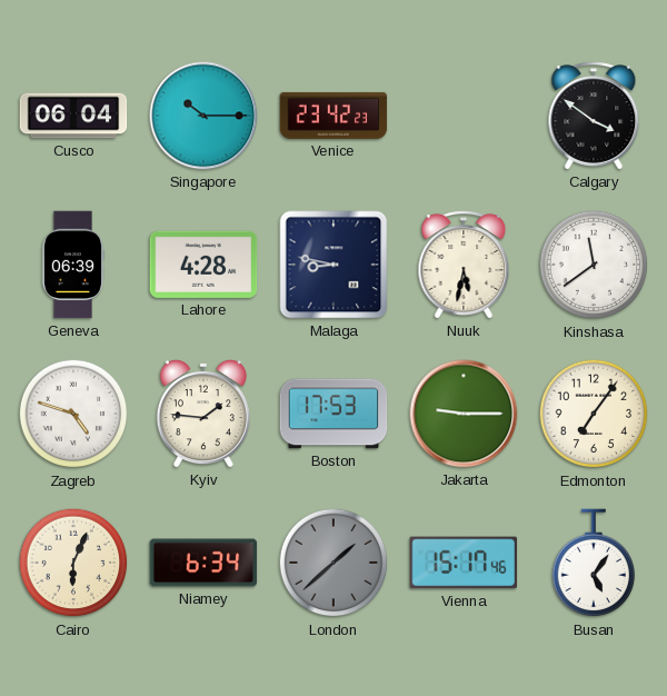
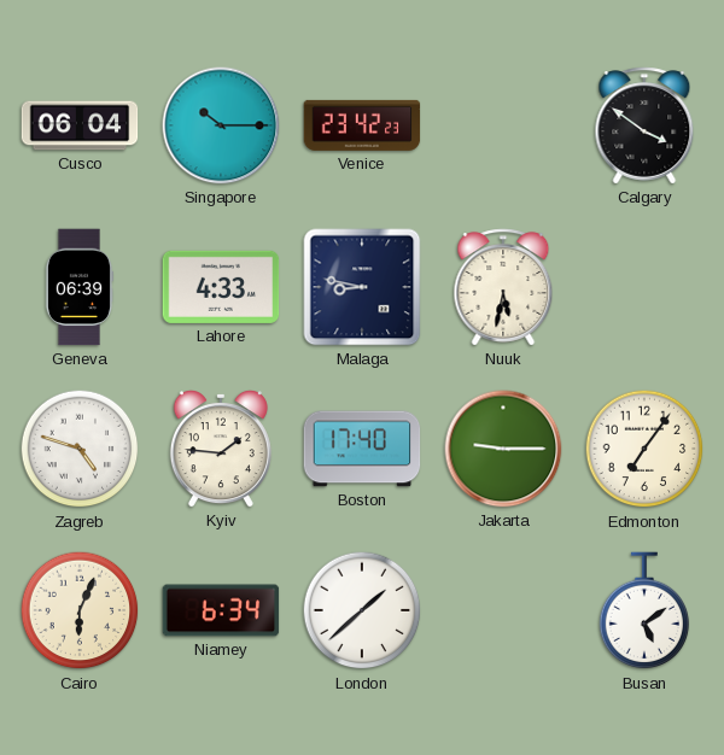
Lahore: 4:28 -> 4:33 (221, 287)
Kinshasa: 11:39 -> none (594, 265)
Boston: 17:53 -> 17:40 (362, 449)
London dial: grey -> white (362, 610)
Vienna: 15:17 -> none (464, 563)
Busan: 5:06 -> 5:09 (644, 611)
